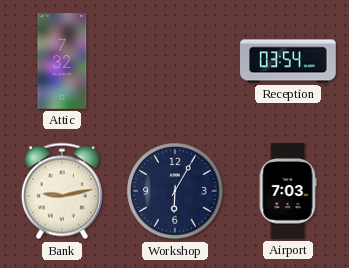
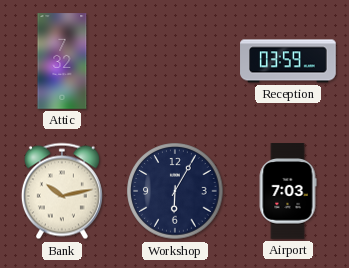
Reception: 03:54 -> 03:59 (288, 61)
Bank: 9:13 -> 10:13 (62, 191)
